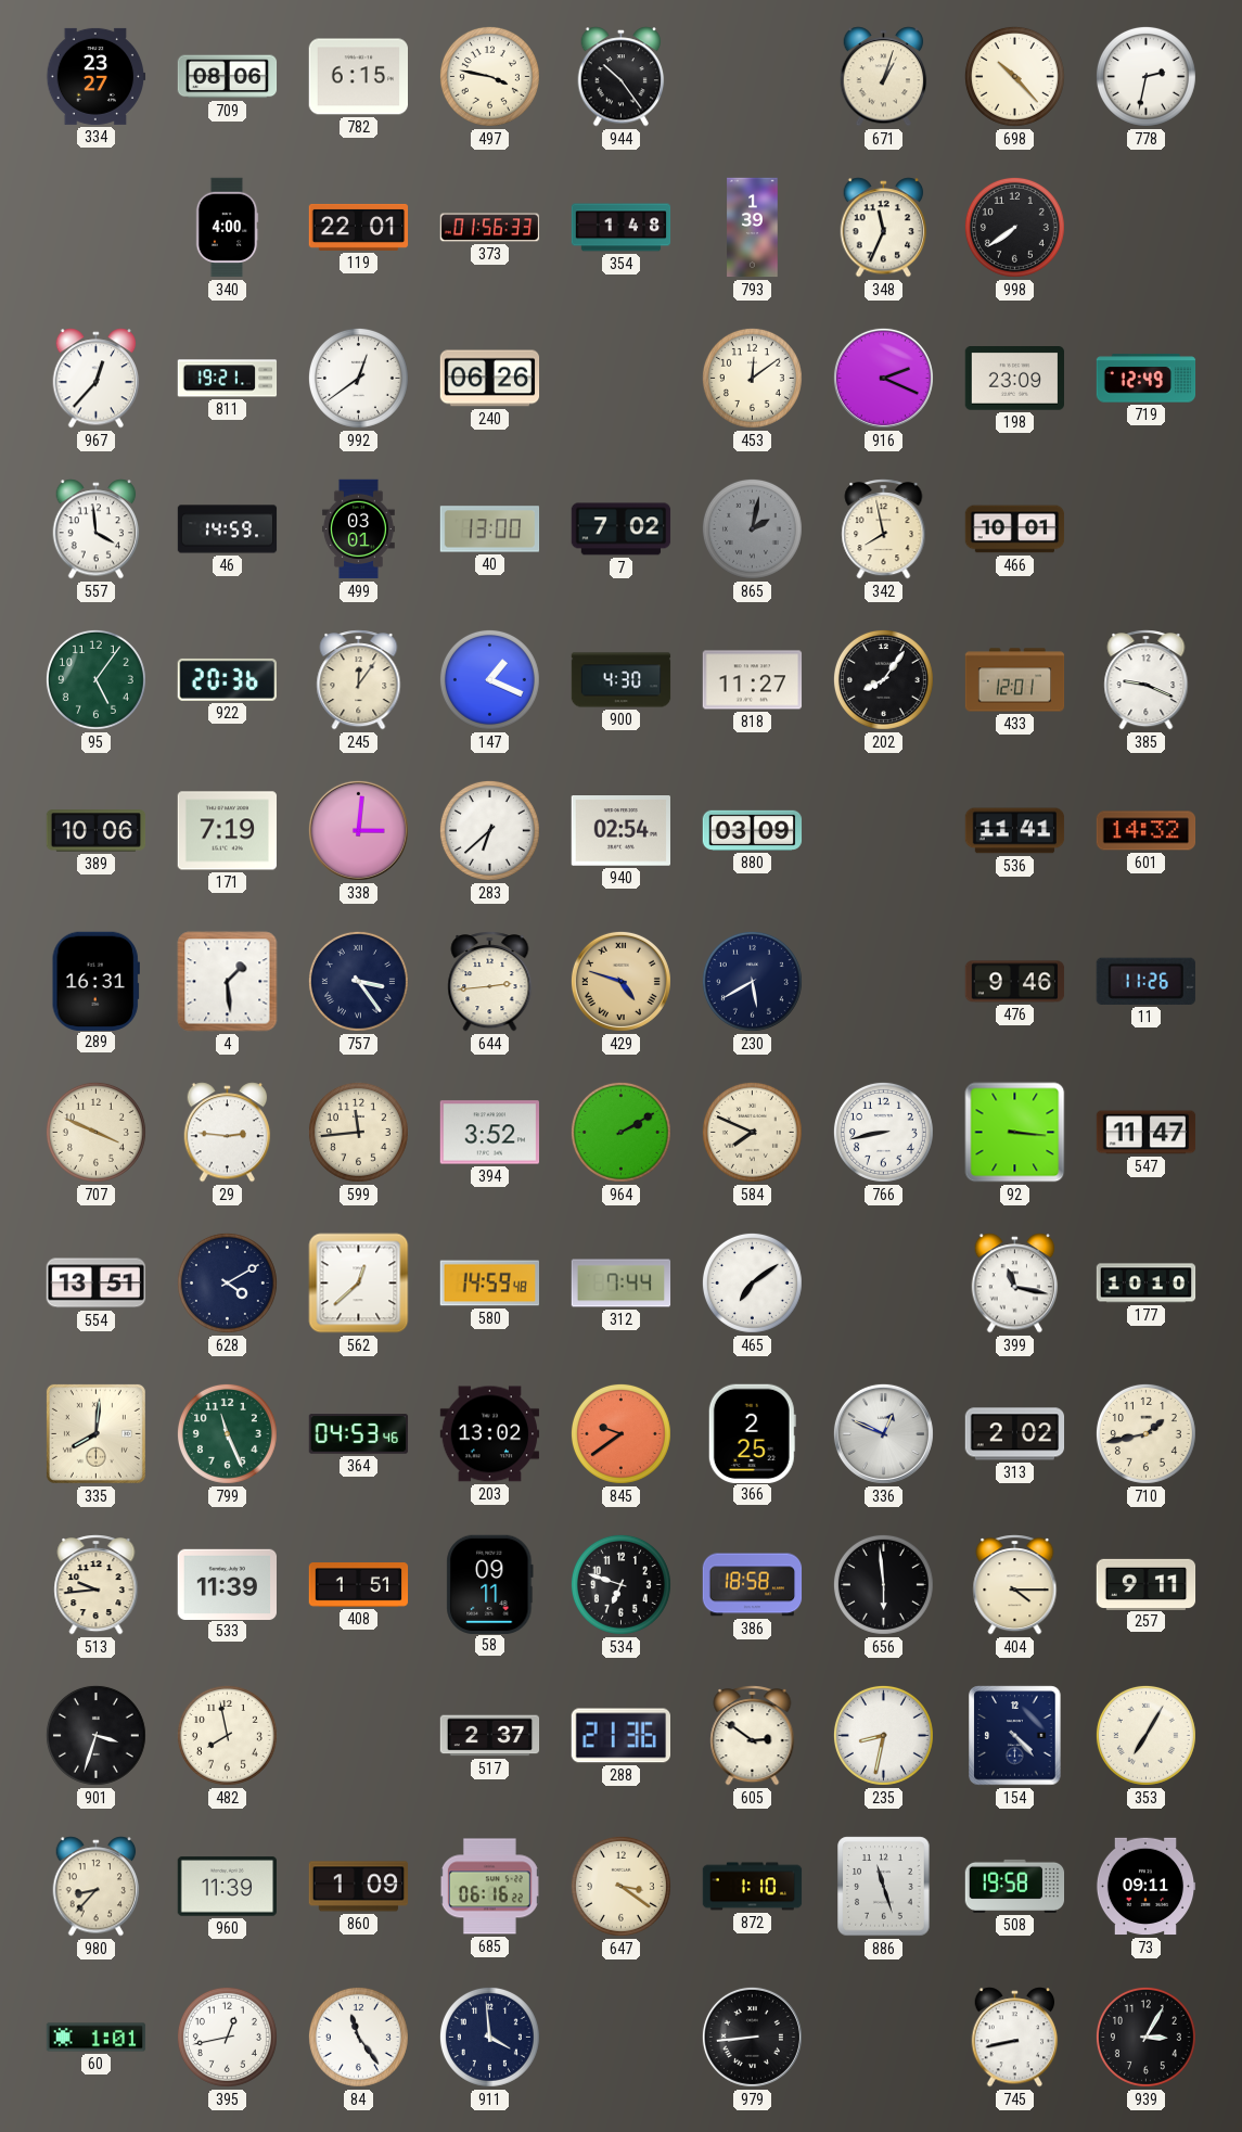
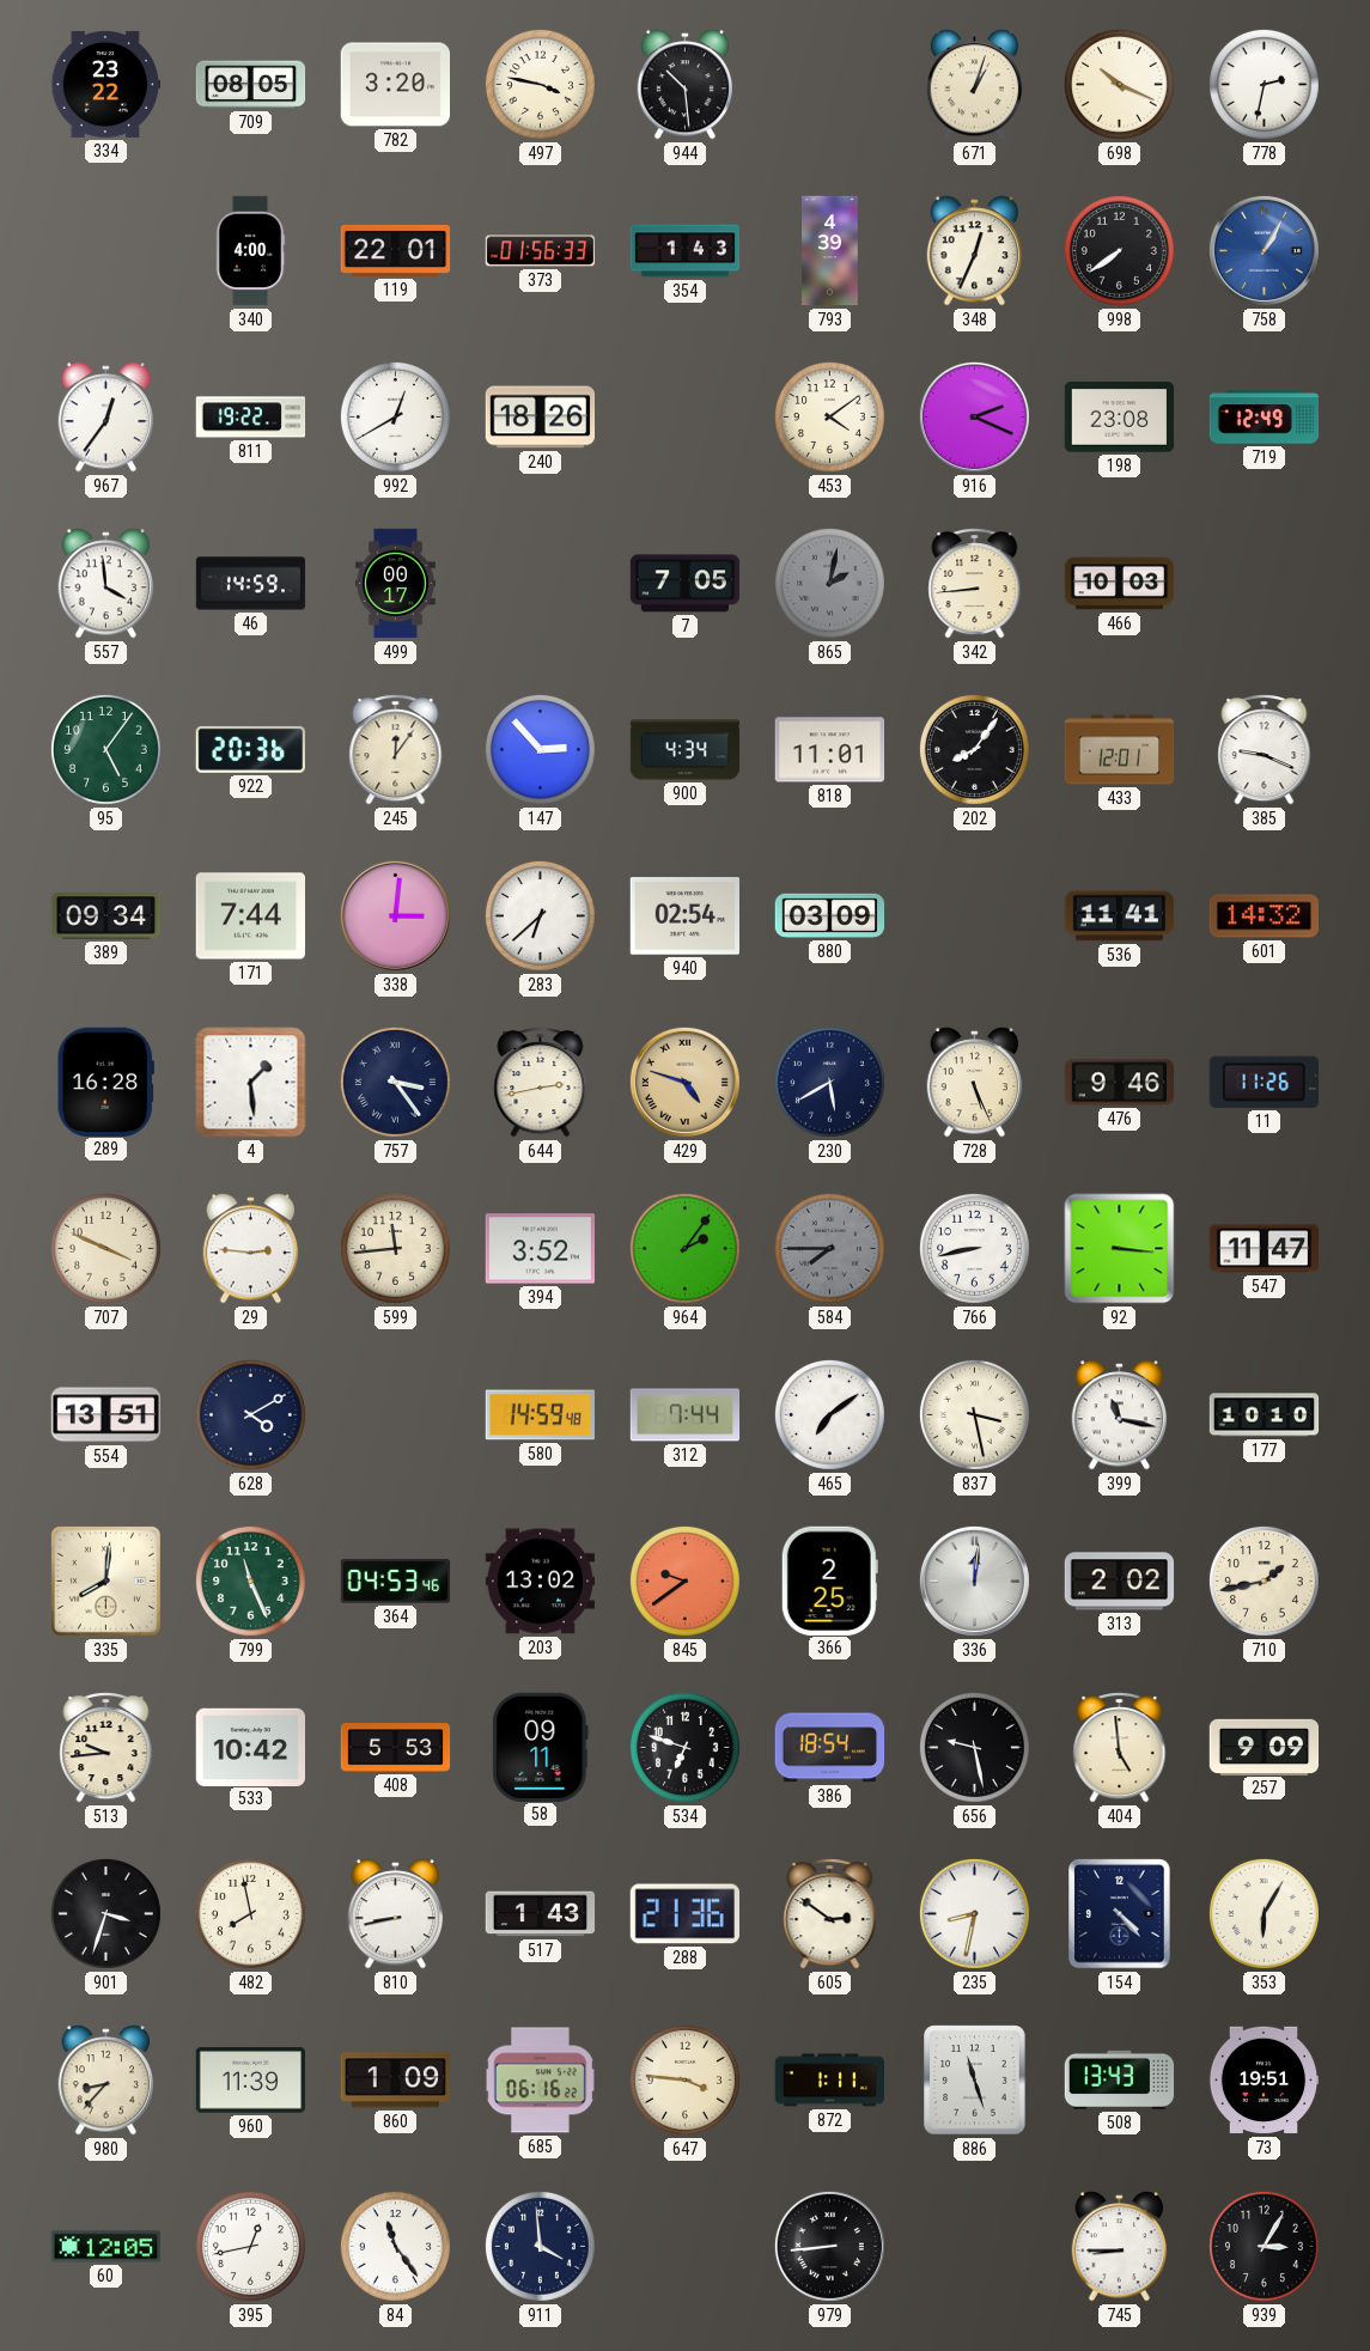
334: 23:27 -> 23:22 (106, 84)
709: 08:06 -> 08:05 (251, 85)
782: 6:15 -> 3:20 (396, 85)
944: 10:24 -> 10:29 (686, 85)
698: 10:23 -> 10:19 (1119, 84)
354: 1:48 -> 1:43 (686, 251)
793: 1:39 -> 4:39 (830, 251)
348: 11:34 -> 12:34 (975, 251)
758: none -> 1:05 (1264, 250)
967: 12:37 -> 12:36 (106, 418)
811: 19:21 -> 19:22 (251, 418)
992: 12:39 -> 12:40 (395, 416)
240: 06:26 -> 18:26 (541, 418)
453: 12:09 -> 4:09 (829, 416)
198: 23:09 -> 23:08 (1119, 418)
499: 03:01 -> 00:17 (395, 584)
40: 13:00 -> none (490, 529)
7: 7:02 -> 7:05 (686, 584)
342: 7:58 -> 8:44 (975, 584)
466: 10:01 -> 10:03 (1120, 584)
147: 1:19 -> 2:53 (540, 749)
900: 4:30 -> 4:34 (686, 750)
818: 11:27 -> 11:01 (830, 750)
389: 10:06 -> 09:34 (106, 916)
171: 7:19 -> 7:44 (251, 916)
289: 16:31 -> 16:28 (105, 1082)
644: 2:44 -> 2:43 (541, 1083)
728: none -> 5:26 (975, 1083)
964: 2:10 -> 2:06 (684, 1248)
584: 7:49 -> 7:45 (829, 1248)
584 dial: cream -> grey (829, 1248)
562: 12:38 -> none (359, 1284)
837: none -> 3:28 (974, 1414)
336: 12:49 -> 12:01 (974, 1580)
533: 11:39 -> 10:42 (251, 1747)
408: 1:51 -> 5:53 (396, 1748)
386: 18:58 -> 18:54 (830, 1748)
656: 5:59 -> 9:28 (974, 1747)
404: 4:15 -> 4:59 (1120, 1748)
257: 9:11 -> 9:09 (1265, 1747)
810: none -> 8:43 (396, 1914)
517: 2:37 -> 1:43 (541, 1914)
353: 7:05 -> 6:05 (1264, 1913)
647: 3:21 -> 3:46 (684, 2079)
872: 1:10 -> 1:11 (830, 2081)
508: 19:58 -> 13:43 (1120, 2079)
73: 09:11 -> 19:51 (1264, 2081)
60: 1:01 -> 12:05 (106, 2247)
745: 8:43 -> 8:45 (1120, 2247)
